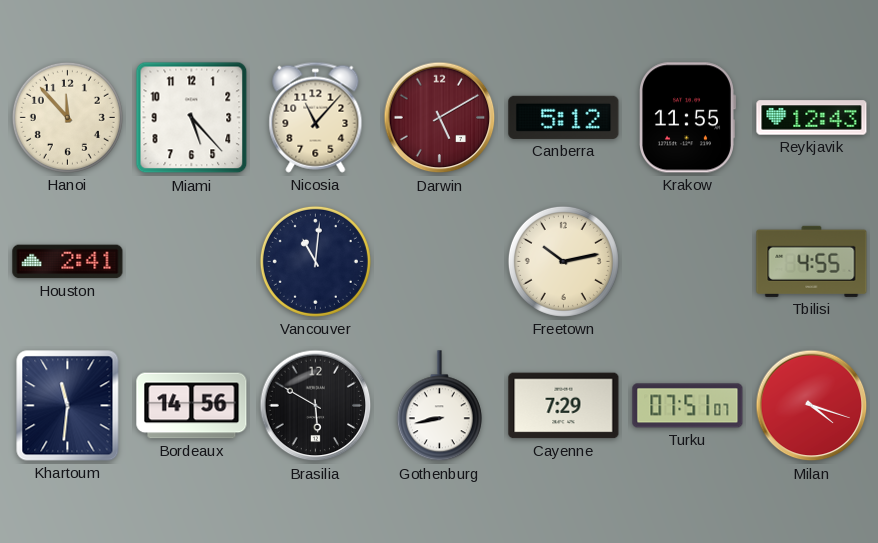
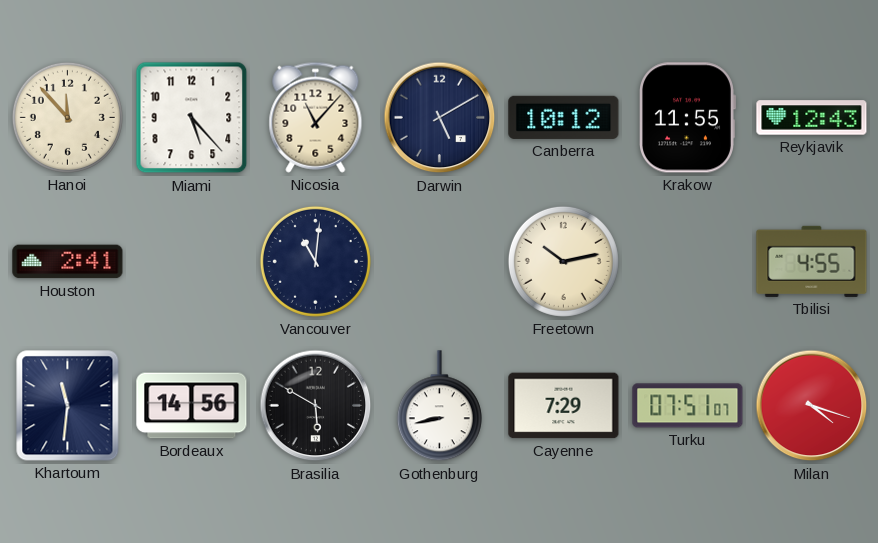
Darwin dial: burgundy -> navy (440, 118)
Canberra: 5:12 -> 10:12 (564, 117)
